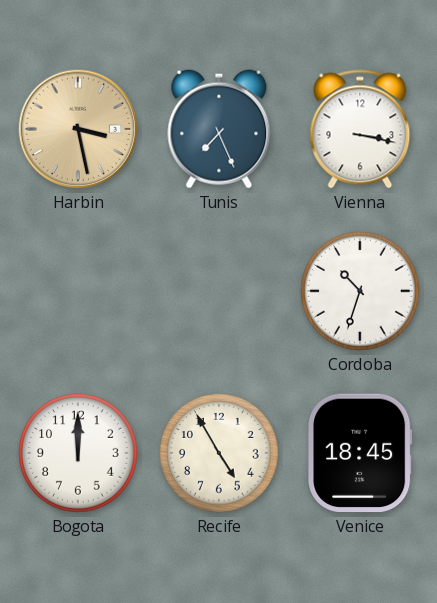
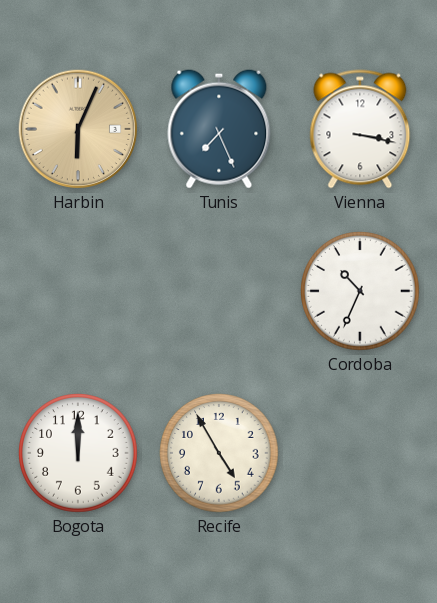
Harbin: 3:28 -> 6:04 (78, 129)
Cordoba: 10:33 -> 10:34 (360, 291)
Venice: 18:45 -> none (360, 453)
